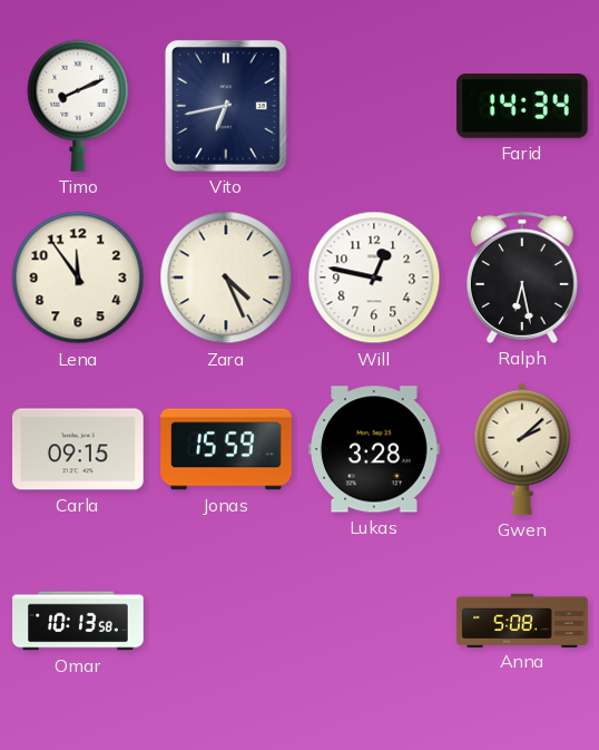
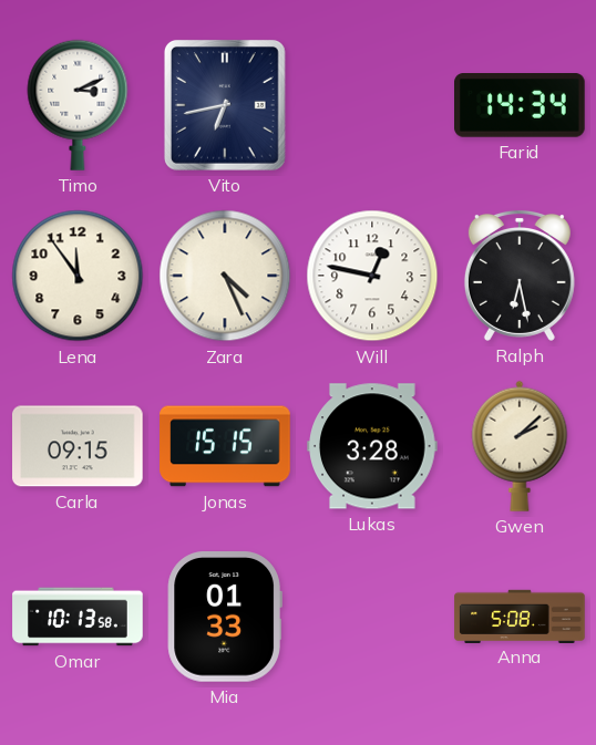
Timo: 8:11 -> 3:11 (78, 105)
Jonas: 15:59 -> 15:15 (225, 446)
Mia: none -> 01:33 (225, 618)
